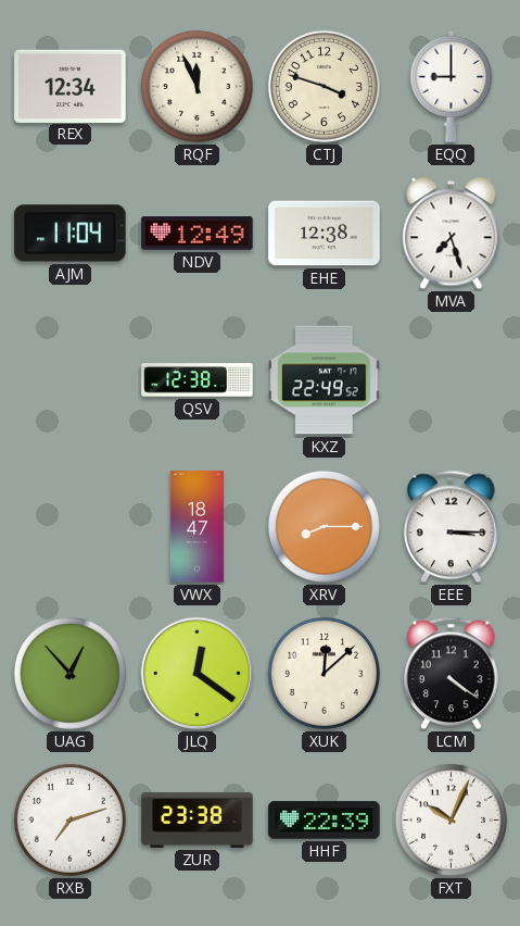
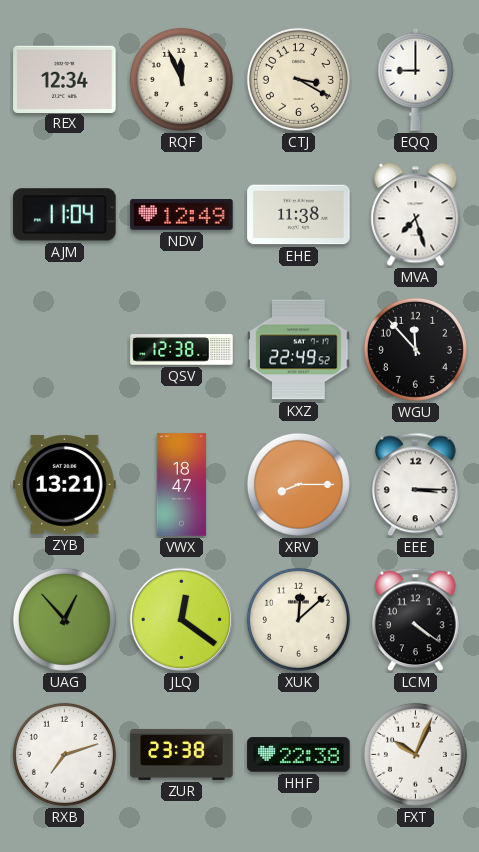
CTJ: 3:48 -> 3:20 (298, 79)
EHE: 12:38 -> 11:38 (299, 215)
WGU: none -> 11:53 (415, 349)
ZYB: none -> 13:21 (65, 484)
HHF: 22:39 -> 22:38 (299, 755)
